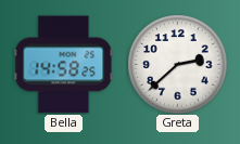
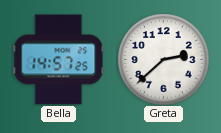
Bella: 14:58 -> 14:57 (58, 60)
